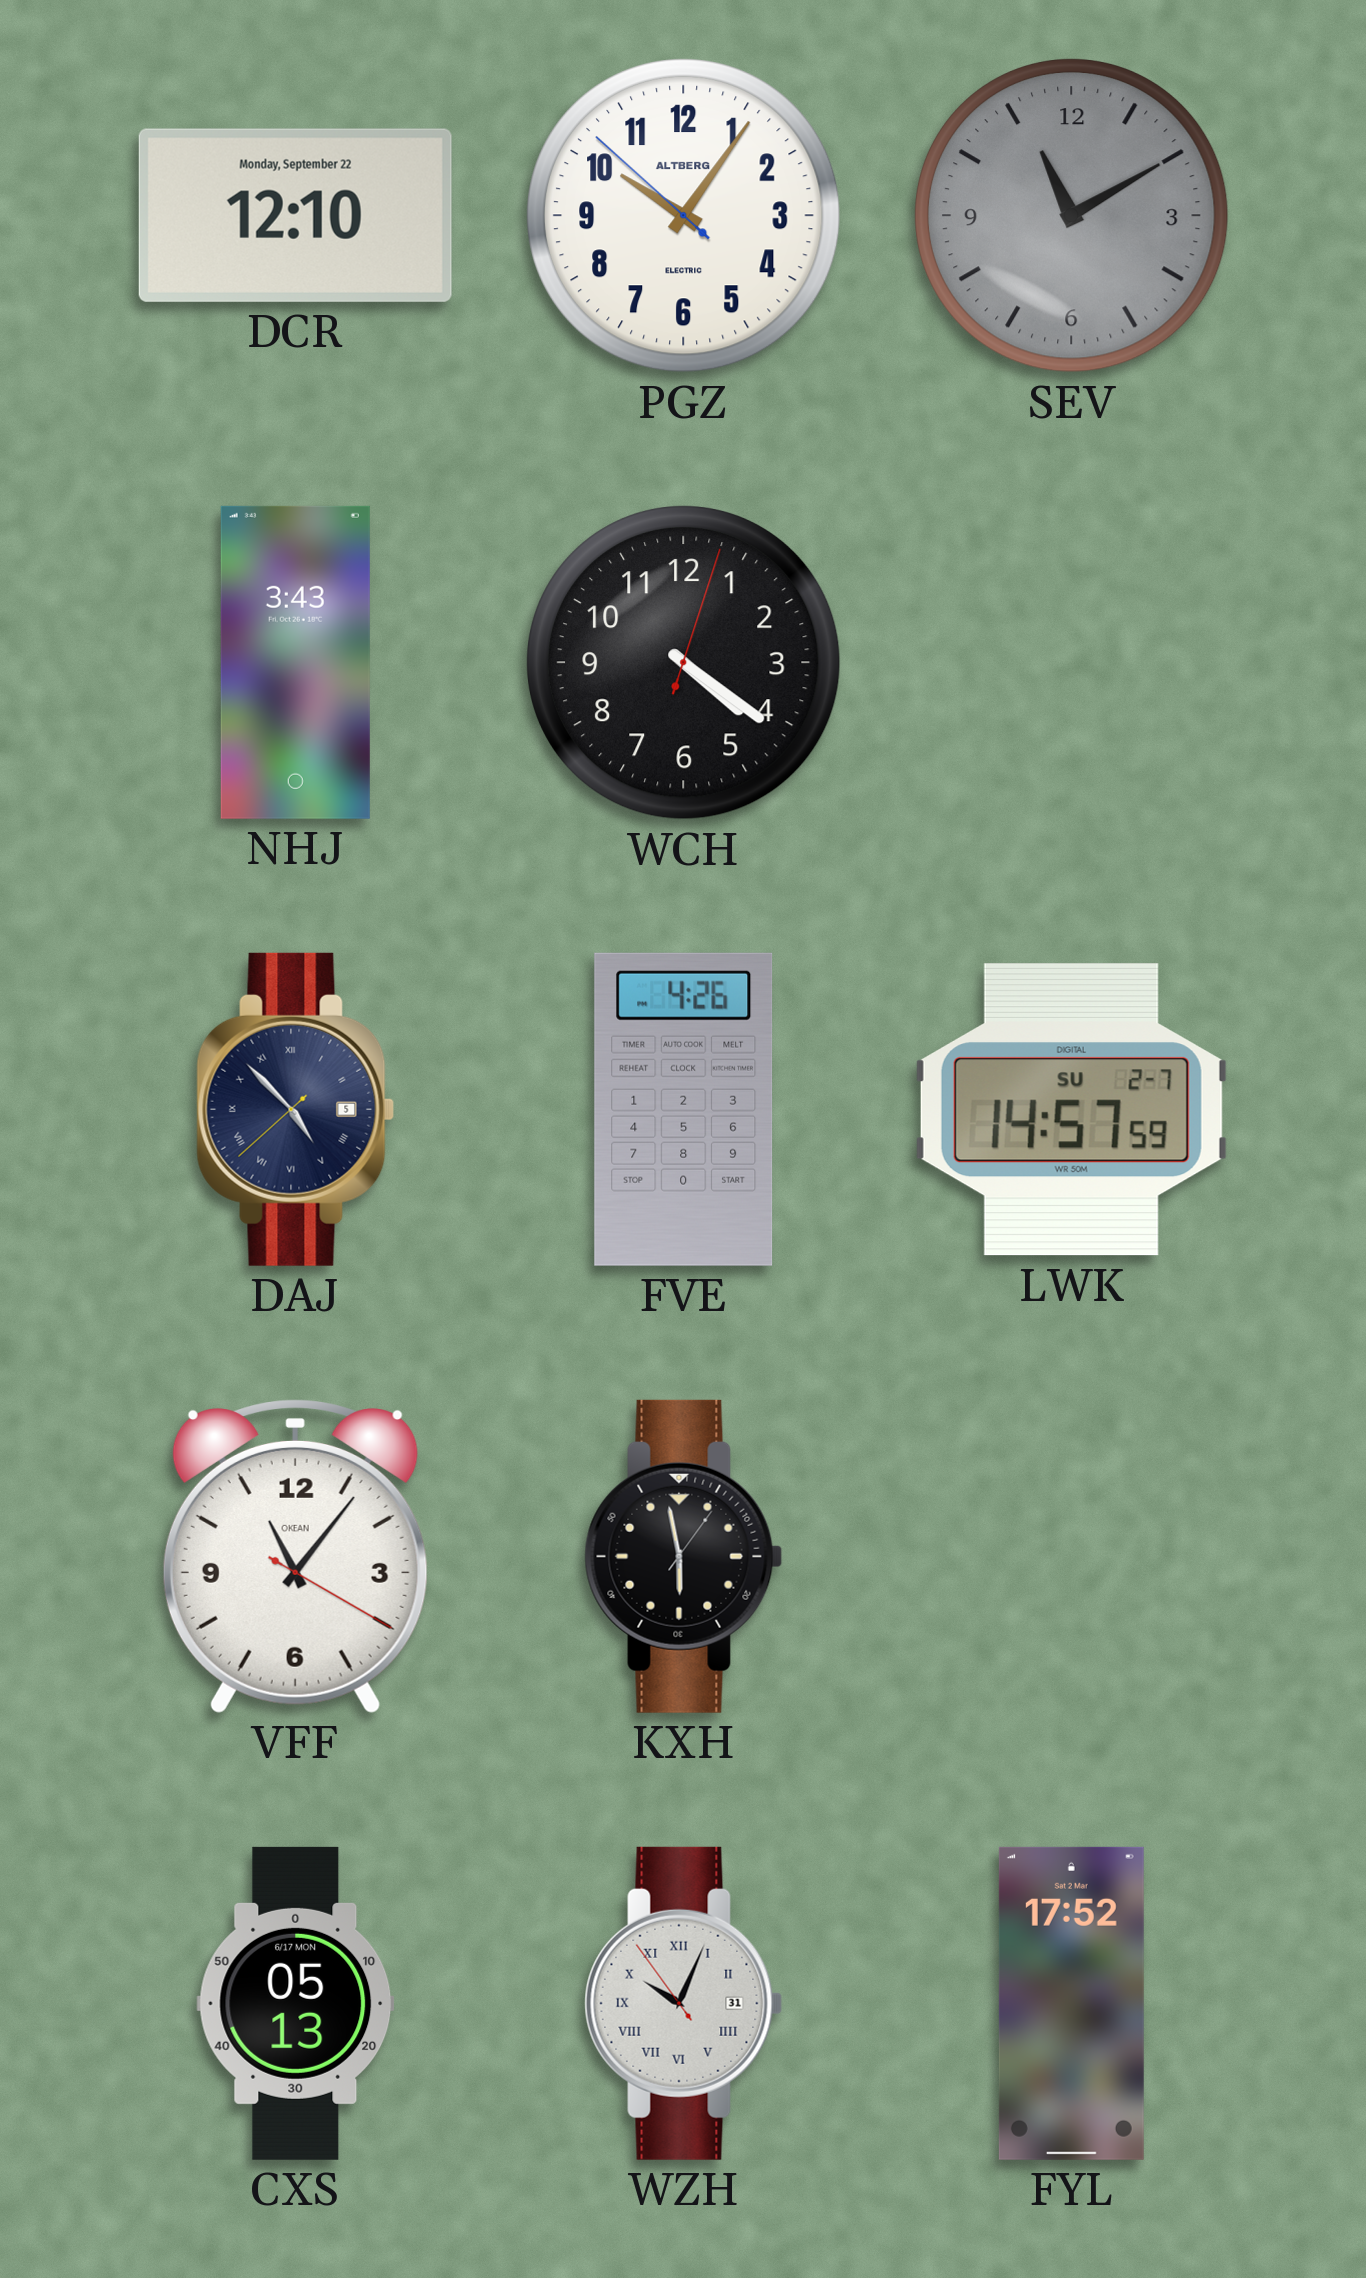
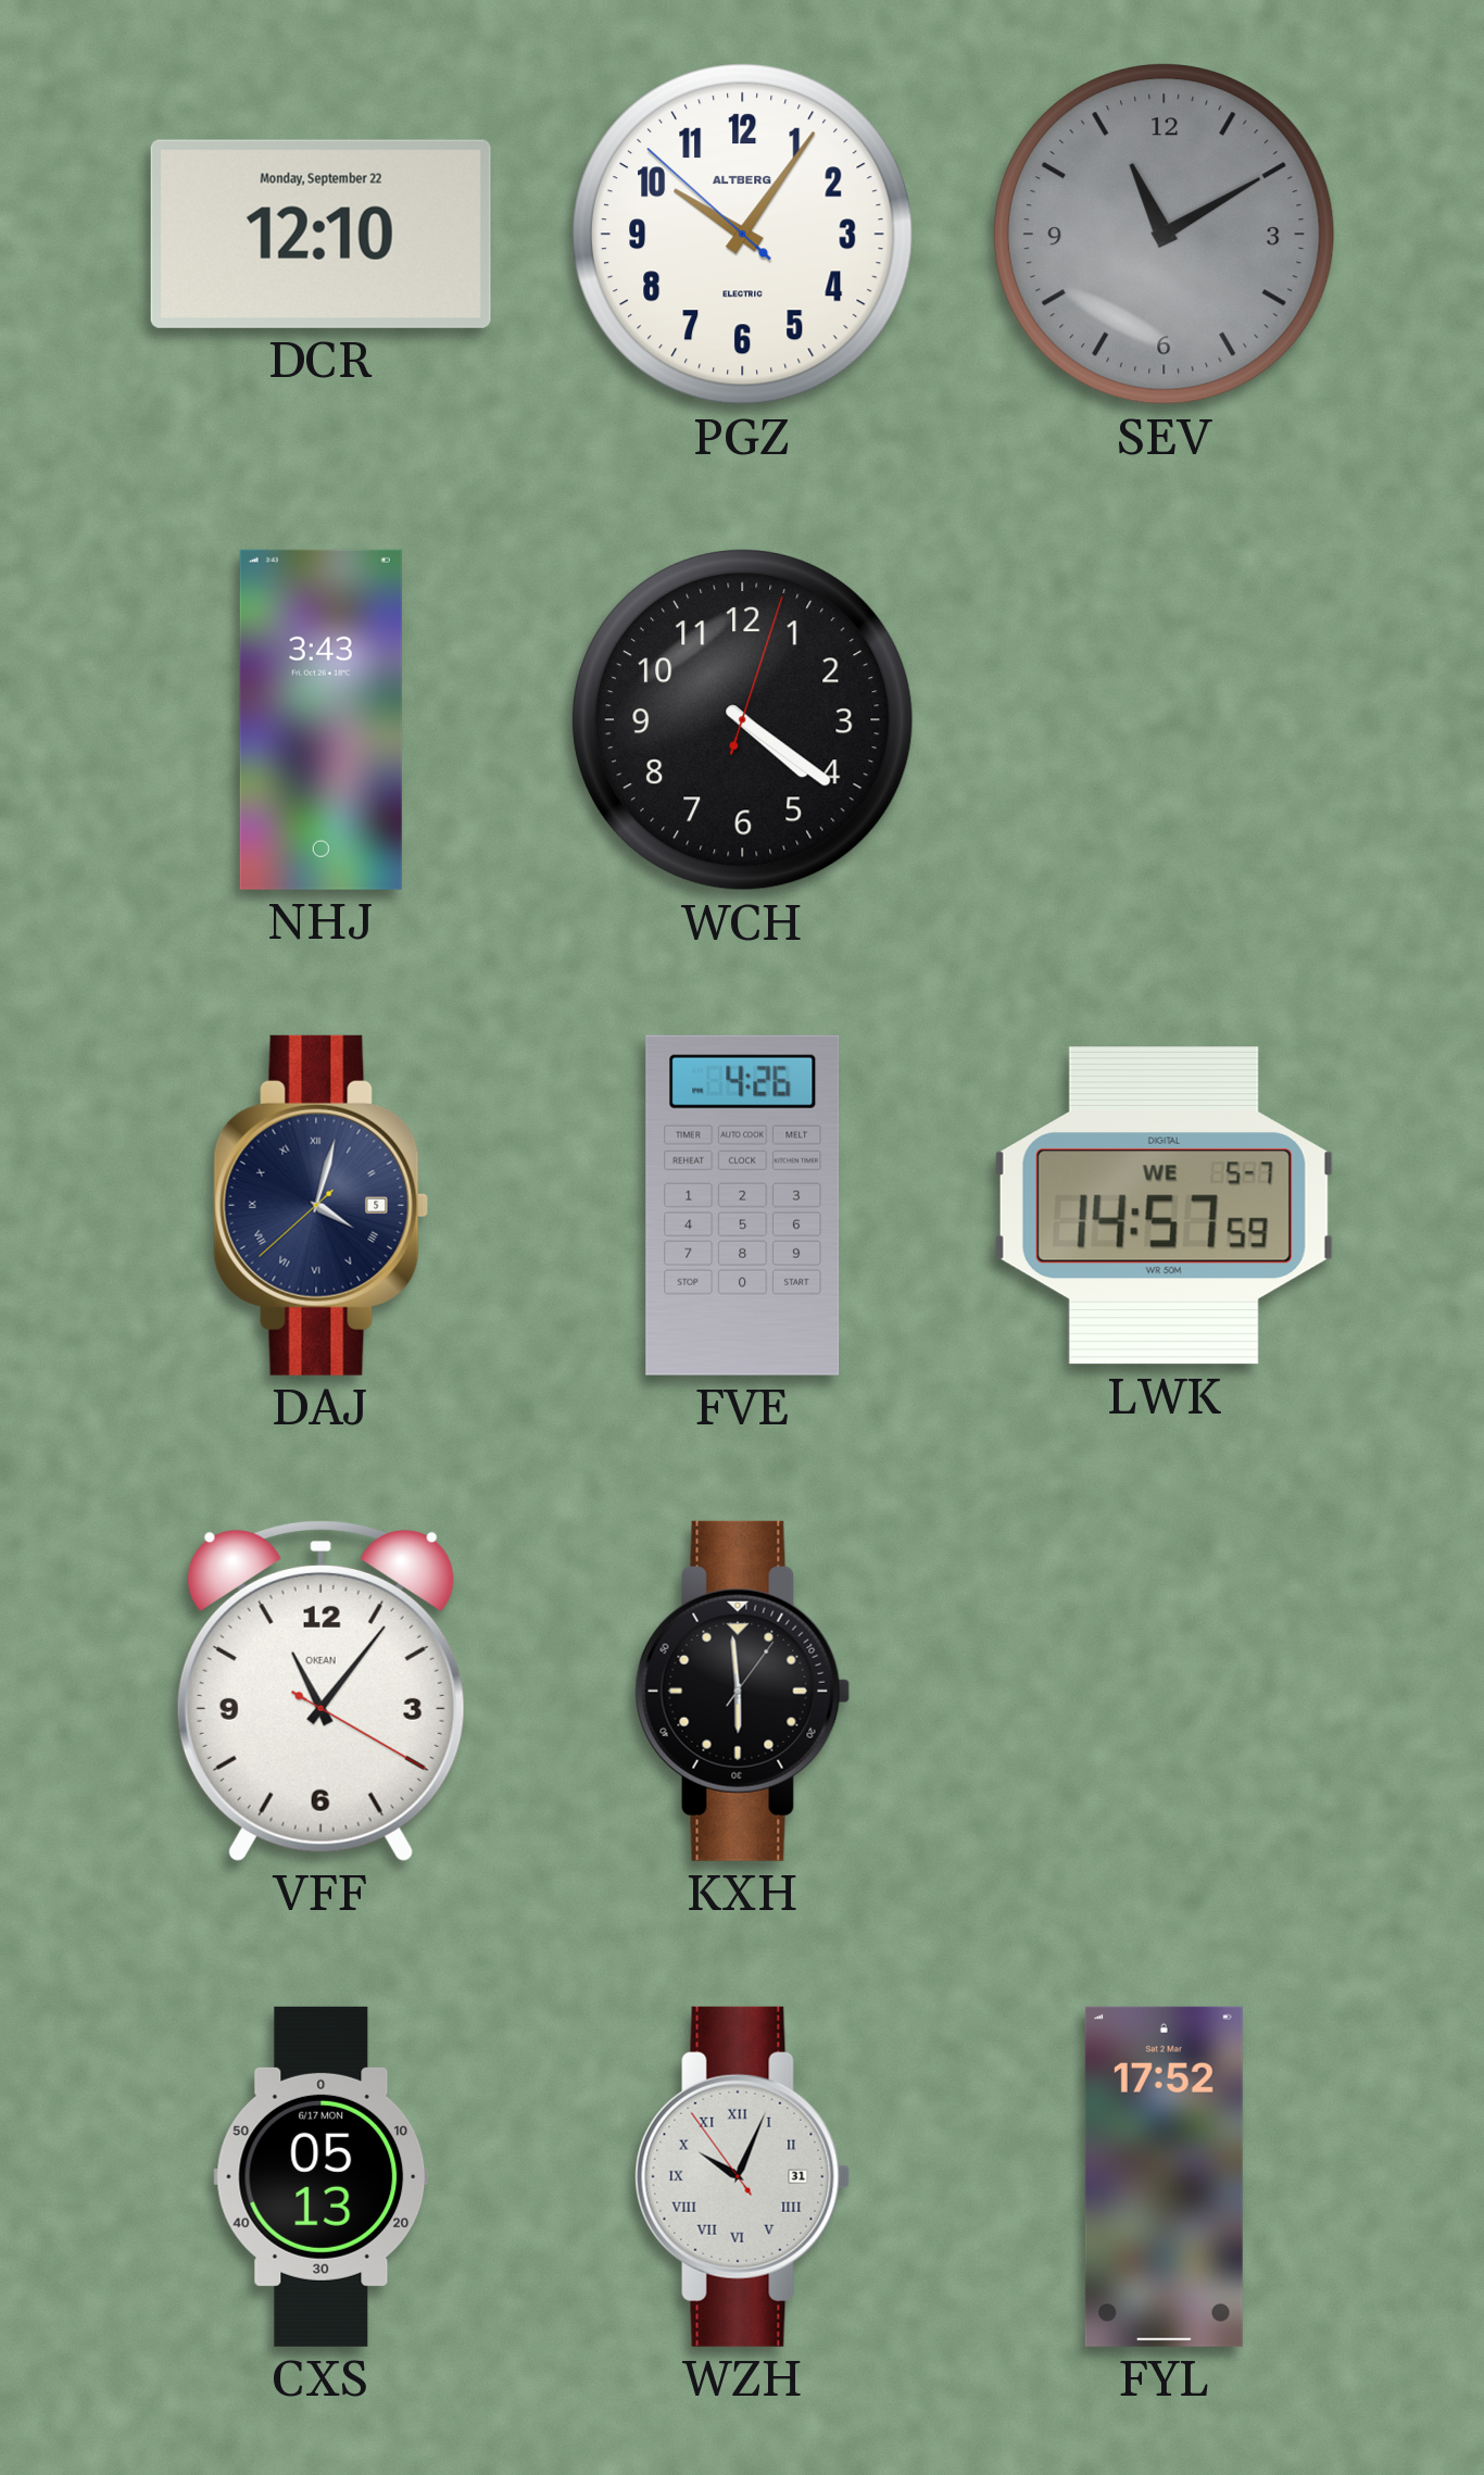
DAJ: 4:52 -> 4:02 (322, 1205)
LWK date: SU 2-7 -> WE 5-7 (1164, 1206)
KXH: 5:58 -> 5:59 (743, 1691)
